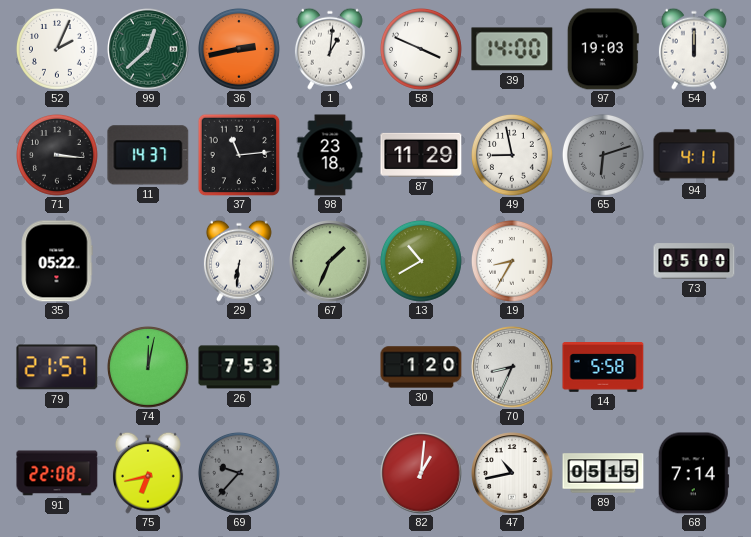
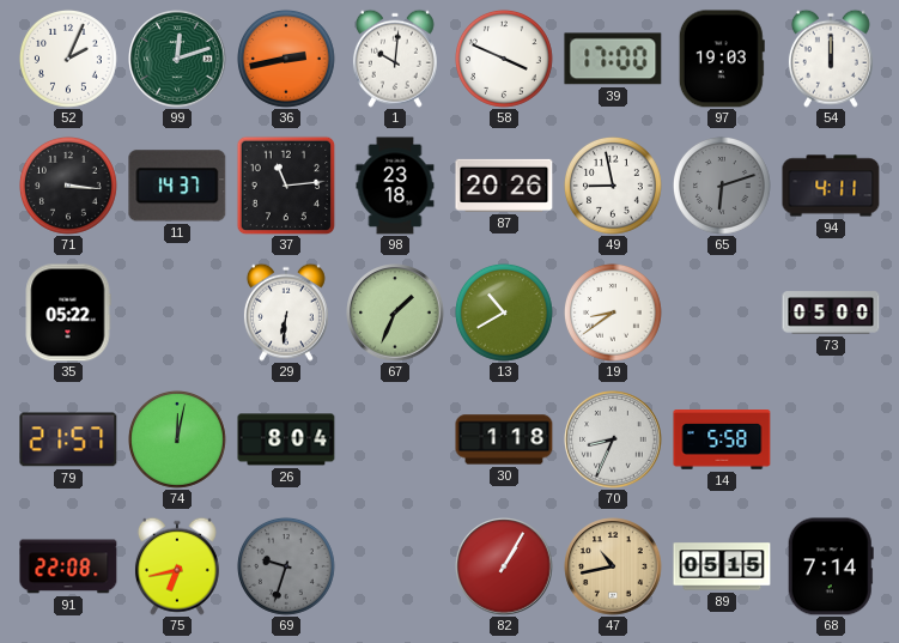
99: 12:38 -> 12:12 (177, 59)
1: 1:01 -> 10:01 (395, 59)
39: 14:00 -> 17:00 (613, 59)
87: 11:29 -> 20:26 (504, 186)
19: 8:35 -> 8:39 (613, 313)
26: 7:53 -> 8:04 (286, 439)
30: 1:20 -> 1:18 (504, 439)
69: 9:37 -> 9:33 (286, 566)
82: 1:01 -> 1:05 (504, 566)
47 dial: white -> champagne (613, 566)
